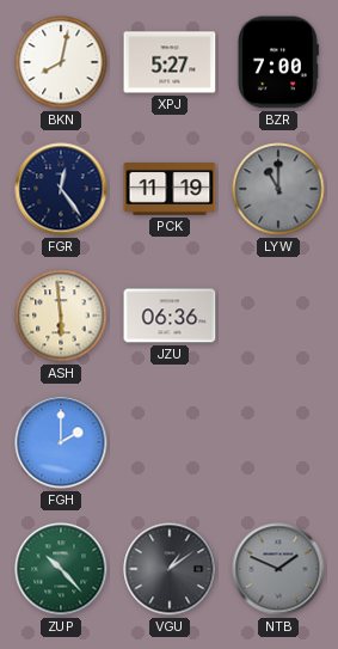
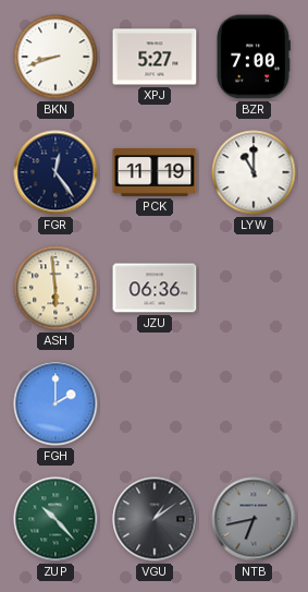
BKN: 8:02 -> 8:42 (56, 57)
LYW dial: grey -> white (254, 172)
NTB: 1:49 -> 6:43 (254, 519)
